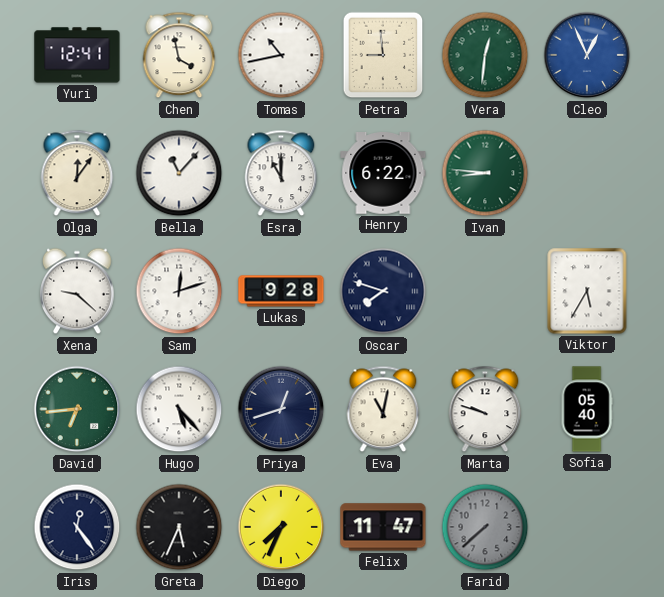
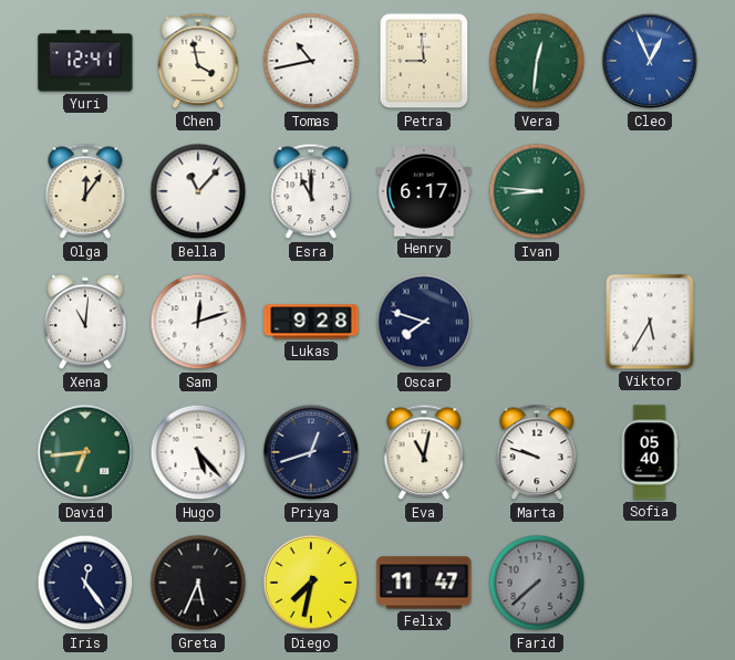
Henry: 6:22 -> 6:17 (424, 191)
Xena: 9:22 -> 11:01 (85, 322)
Diego: 7:34 -> 7:32 (311, 583)
